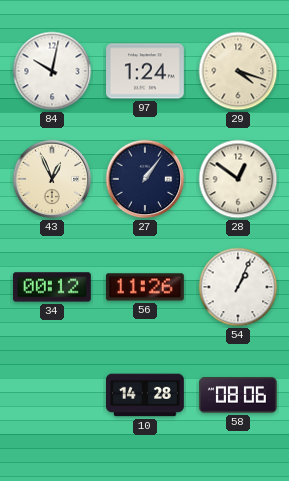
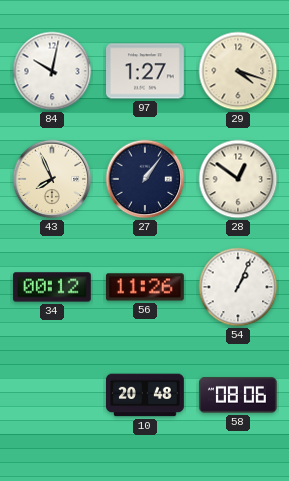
97: 1:24 -> 1:27 (146, 71)
43: 12:56 -> 7:56 (52, 179)
10: 14:28 -> 20:48 (146, 395)
